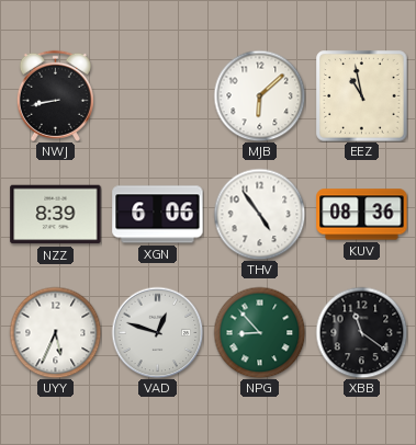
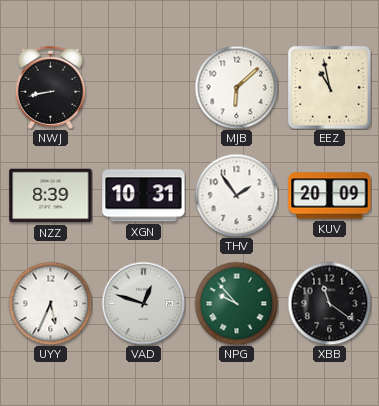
XGN: 6:06 -> 10:31 (144, 196)
THV: 4:54 -> 1:54 (236, 195)
KUV: 08:36 -> 20:09 (330, 196)
NPG: 8:53 -> 9:53 (236, 303)
